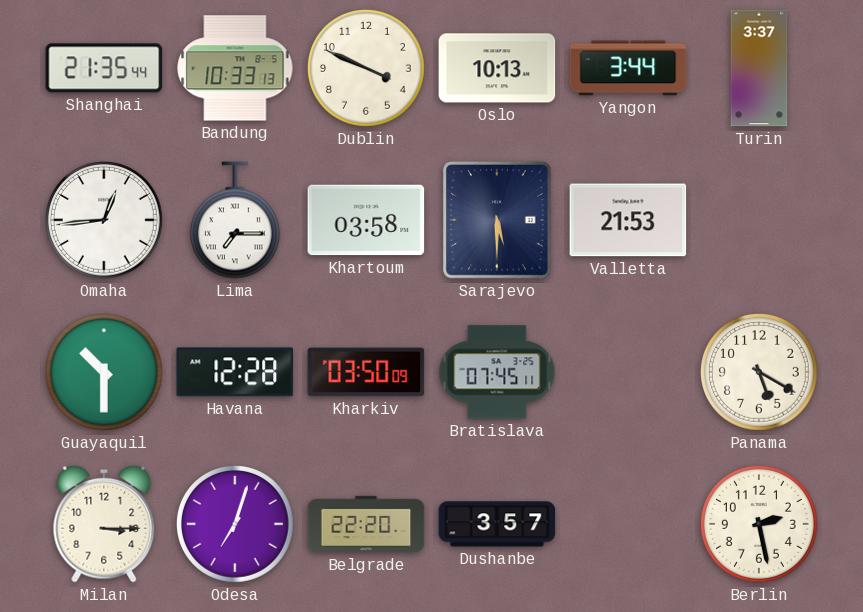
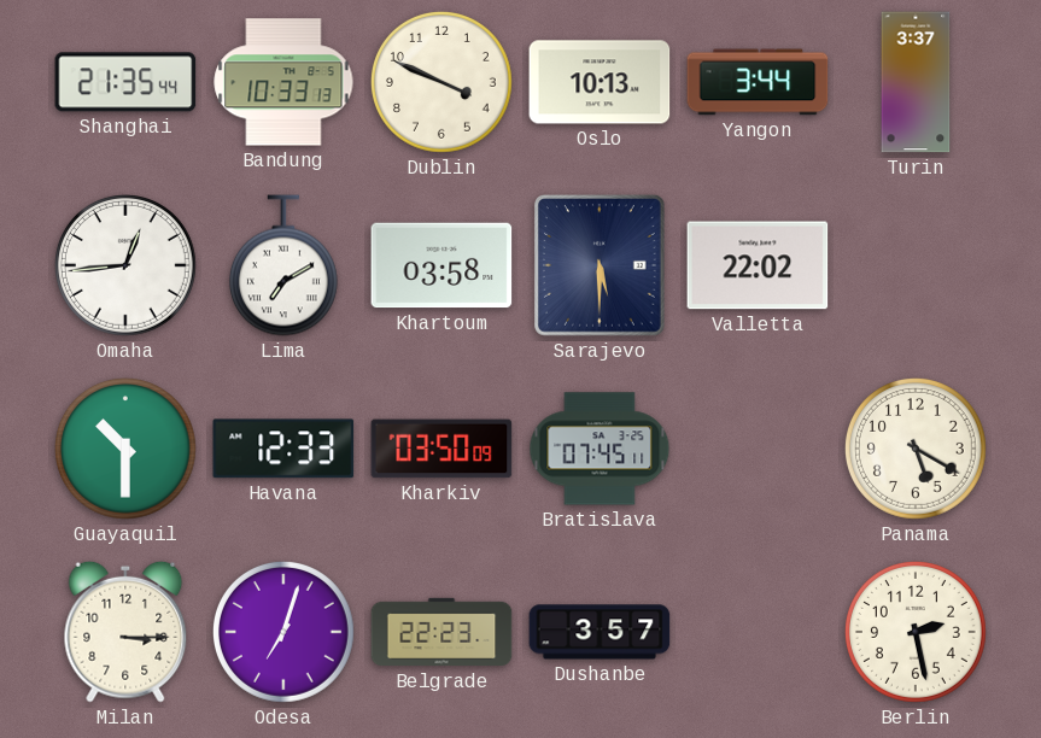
Lima: 7:15 -> 7:10 (283, 265)
Valletta: 21:53 -> 22:02 (758, 265)
Havana: 12:28 -> 12:33 (283, 449)
Belgrade: 22:20 -> 22:23 (441, 632)
